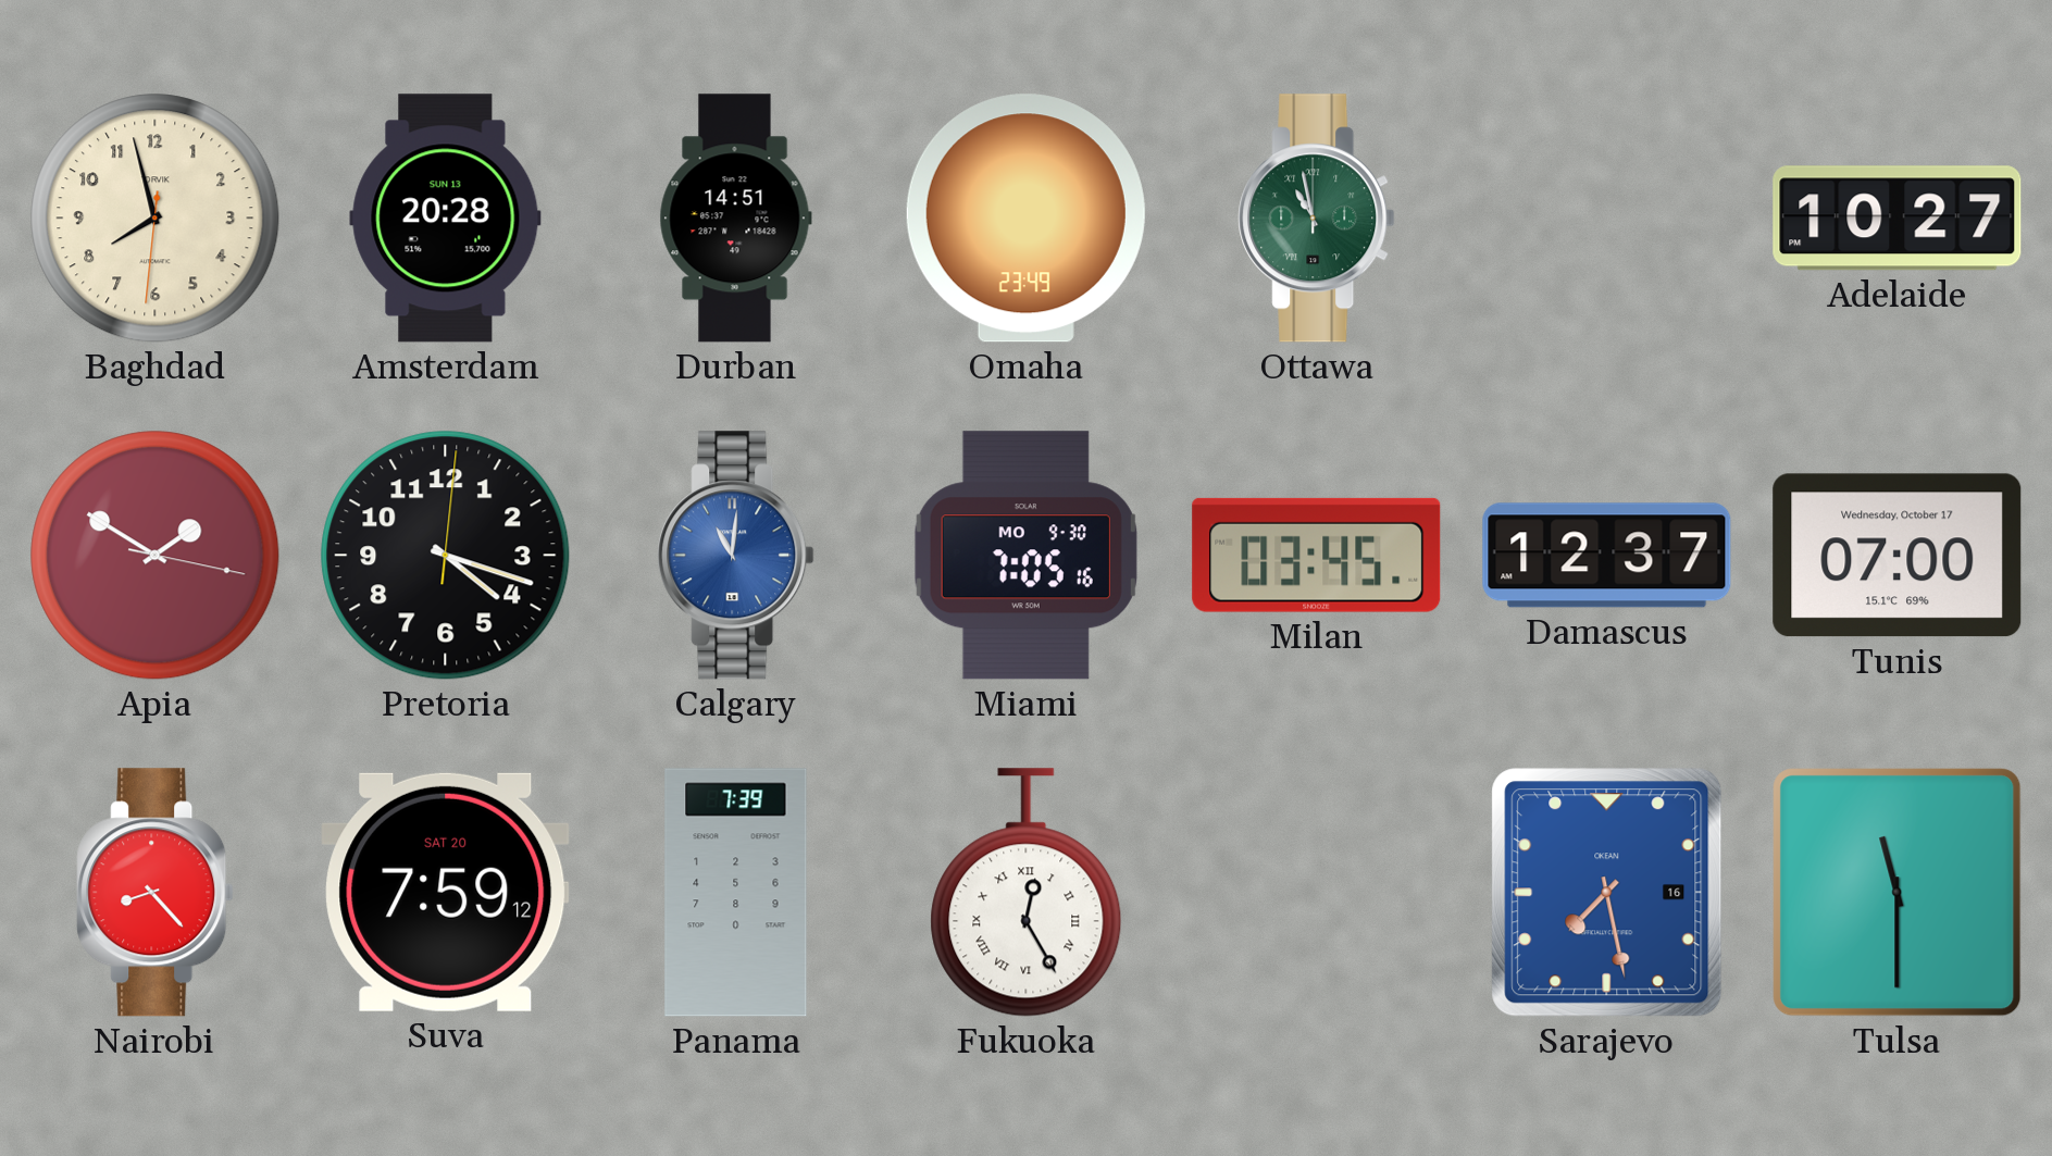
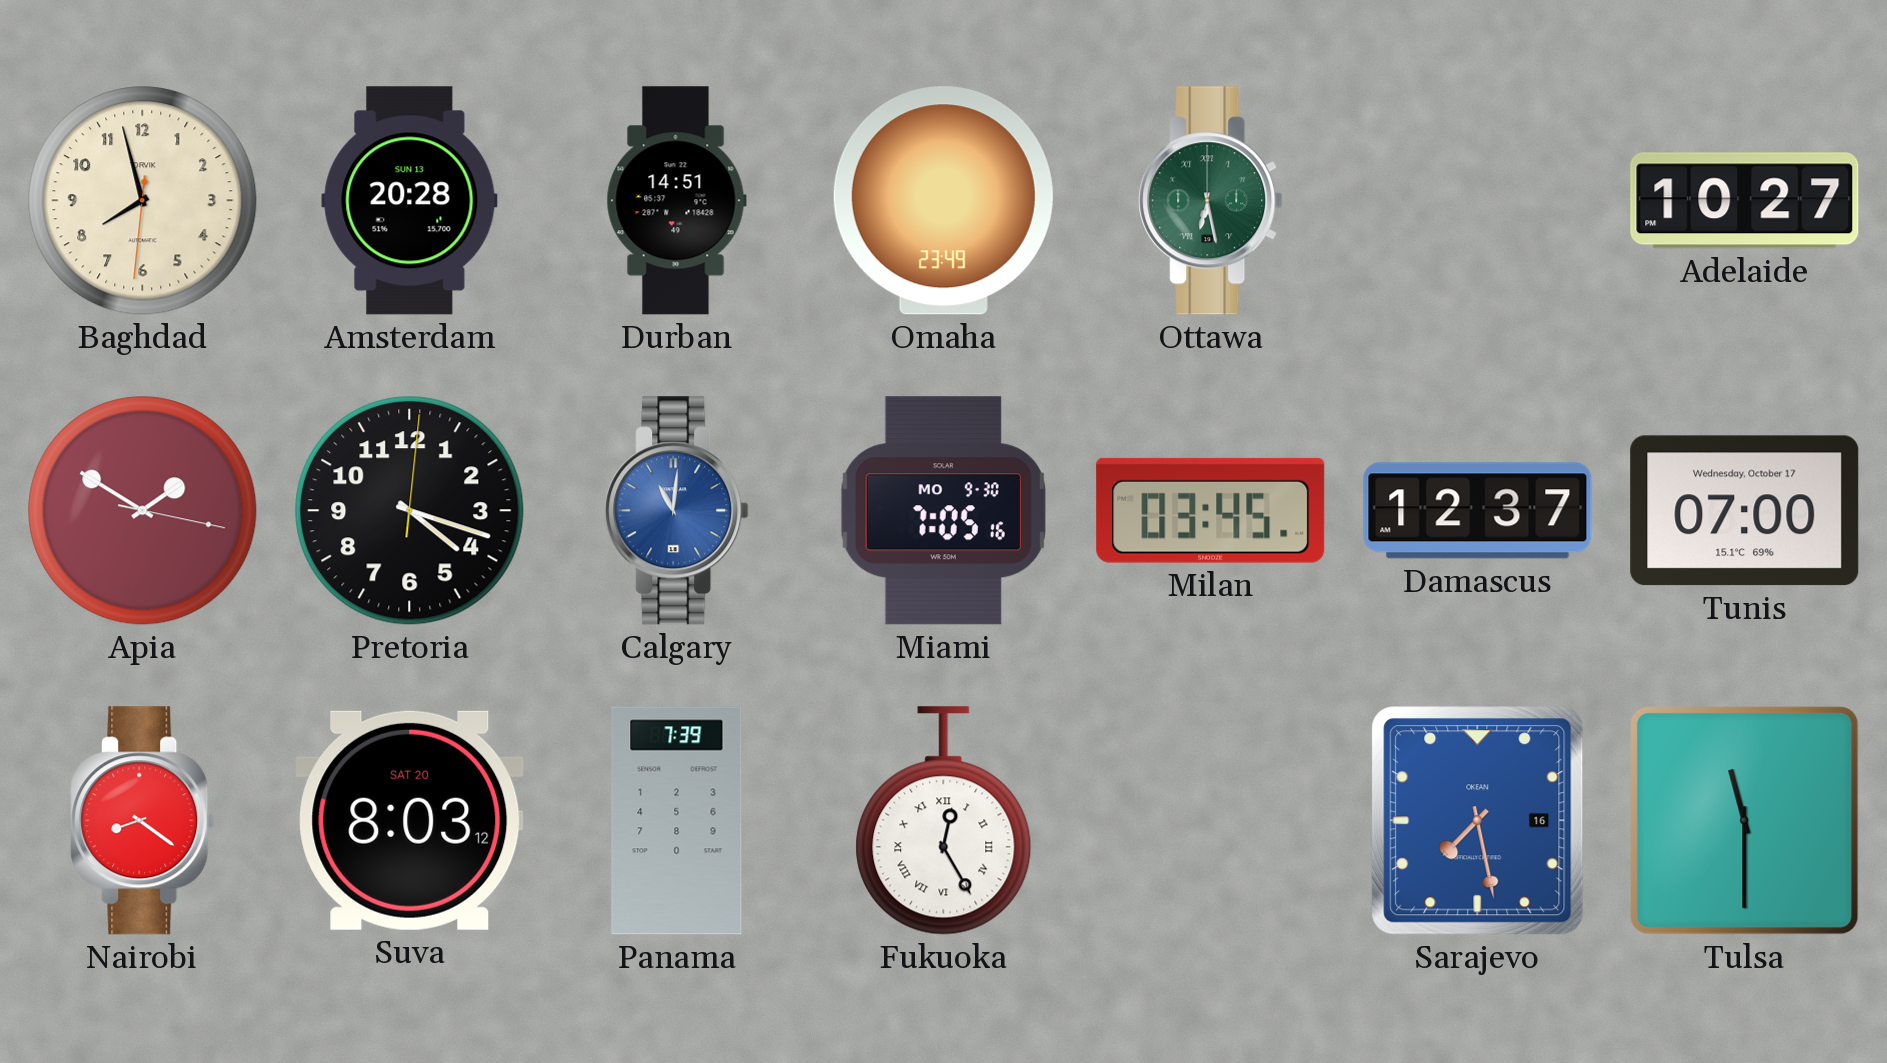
Ottawa: 10:58 -> 6:28 (1211, 201)
Nairobi: 8:23 -> 8:21 (143, 821)
Suva: 7:59 -> 8:03 (410, 820)
